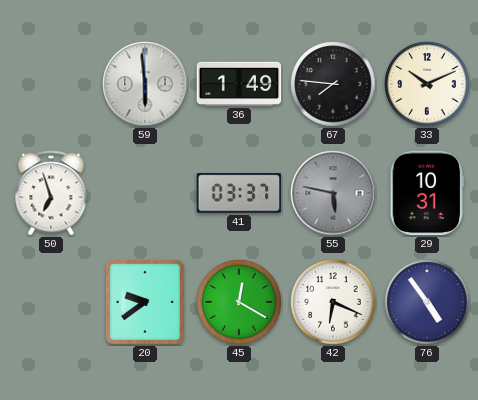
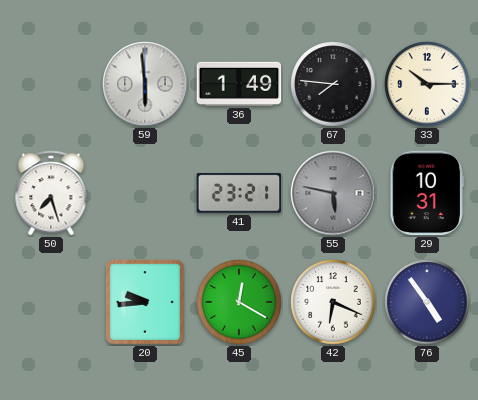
33: 10:11 -> 10:15 (427, 84)
50: 6:57 -> 7:27 (51, 193)
41: 03:37 -> 23:21 (239, 193)
20: 9:39 -> 9:44 (145, 302)
